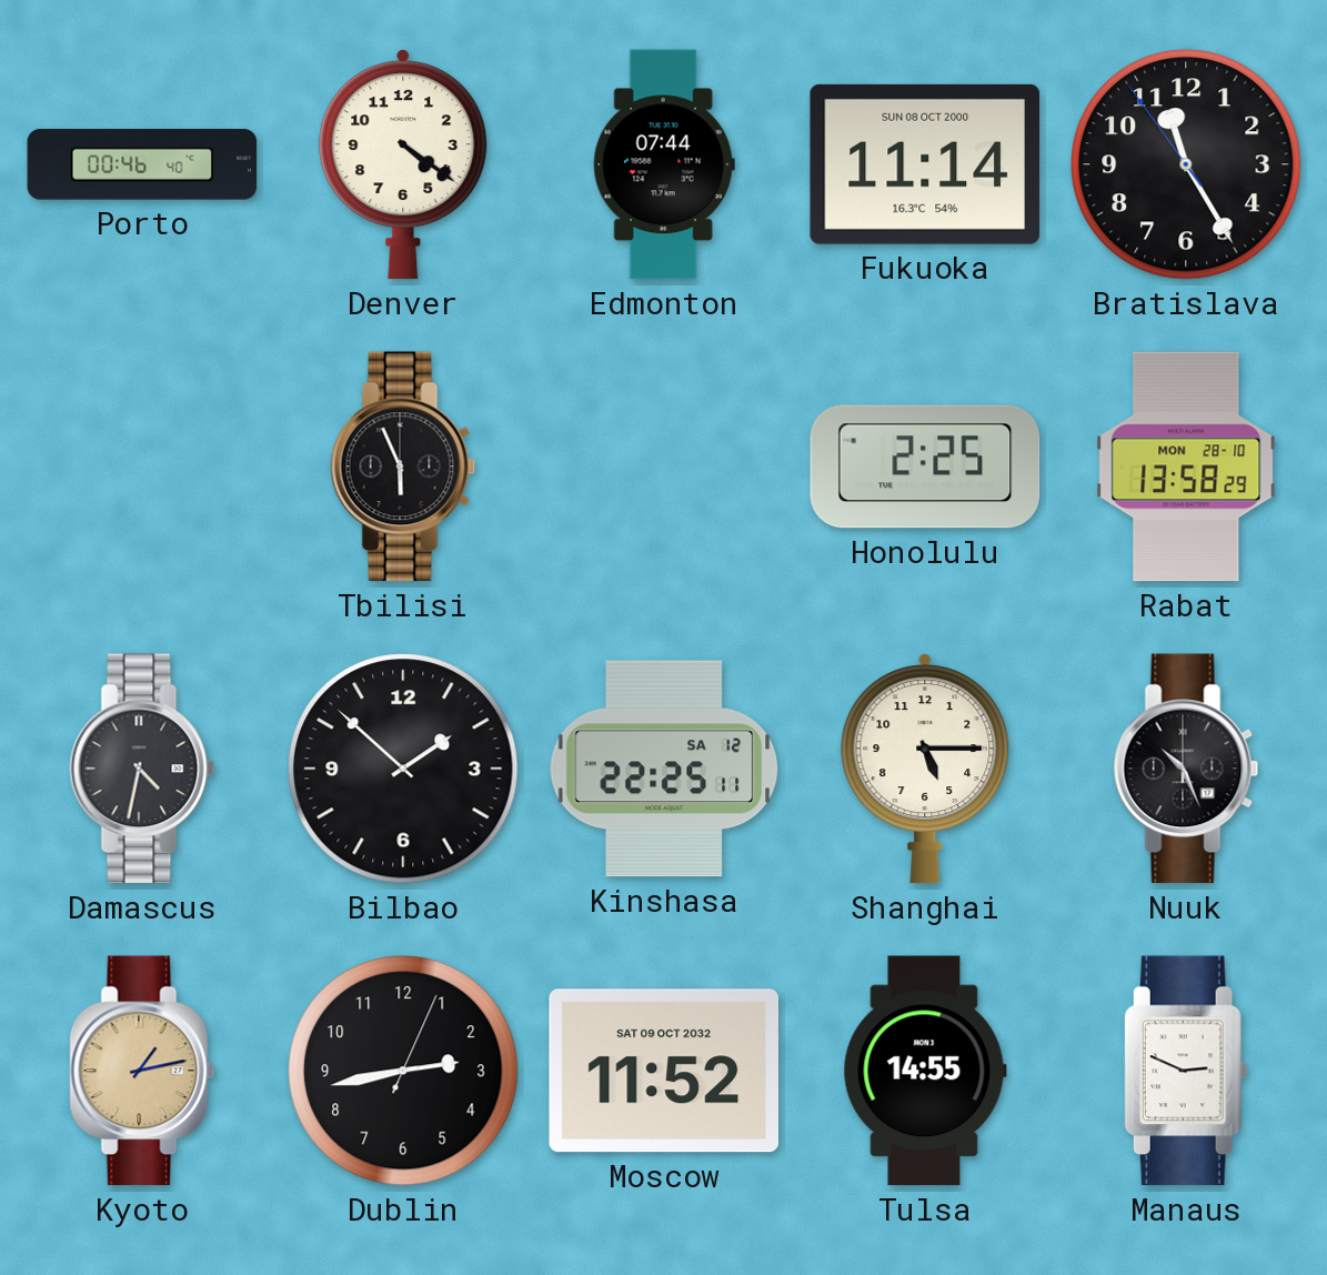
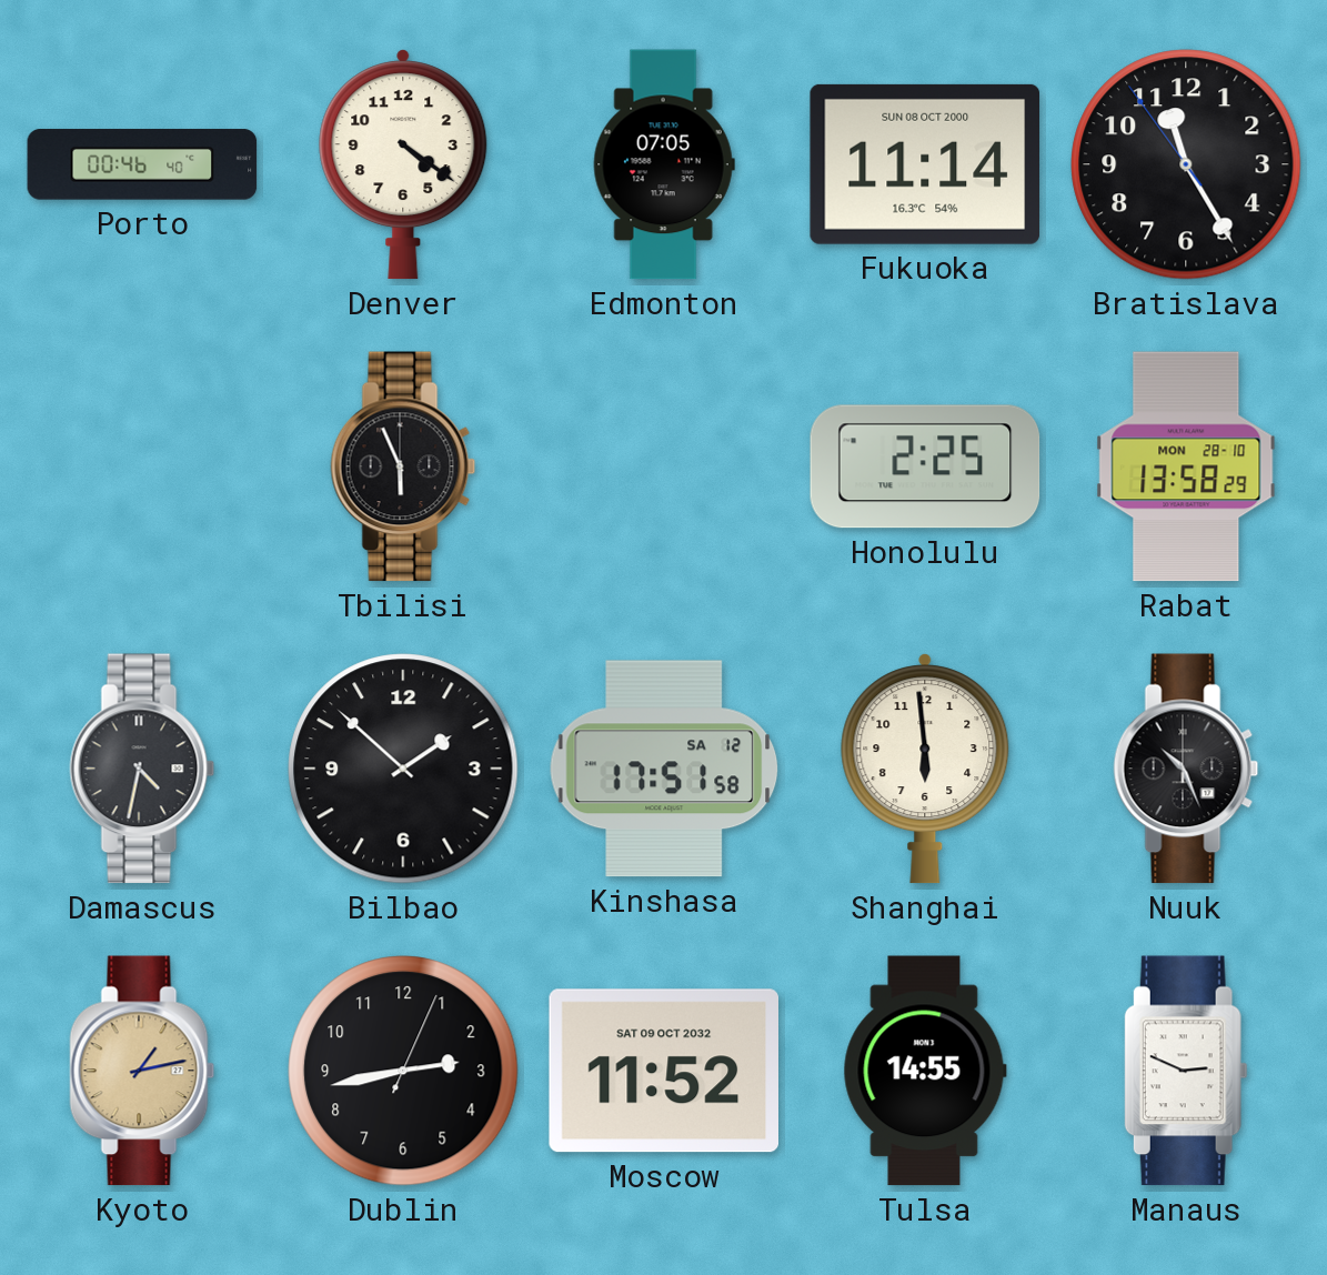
Edmonton: 07:44 -> 07:05 (664, 164)
Kinshasa: 22:25 -> 17:51 (664, 769)
Shanghai: 5:15 -> 5:59 (925, 769)
